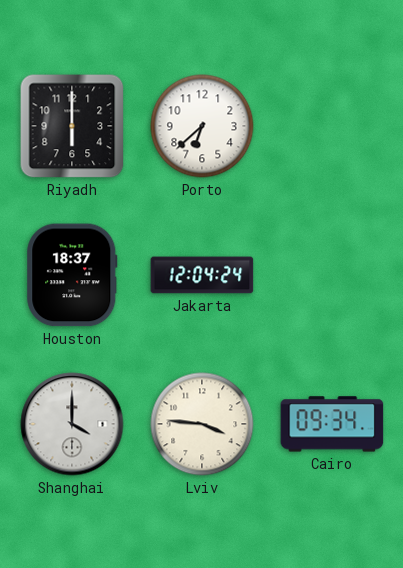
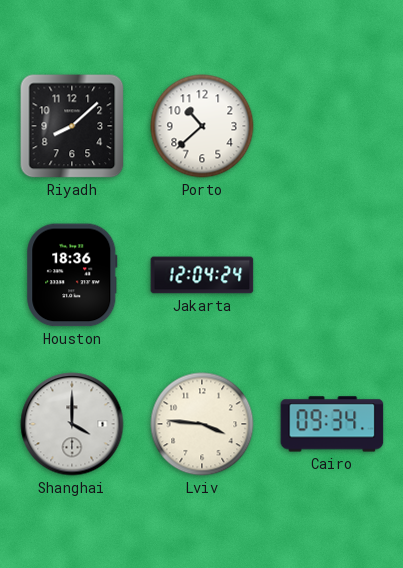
Riyadh: 6:00 -> 8:08 (72, 126)
Porto: 6:38 -> 10:38 (202, 126)
Houston: 18:37 -> 18:36 (72, 275)
